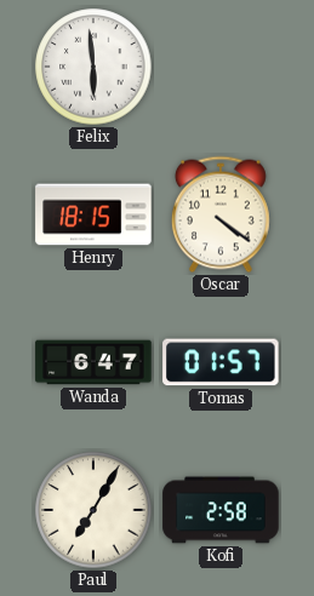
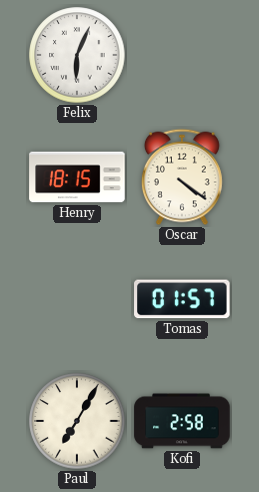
Felix: 5:59 -> 6:04 (77, 55)
Wanda: 6:47 -> none (93, 362)
